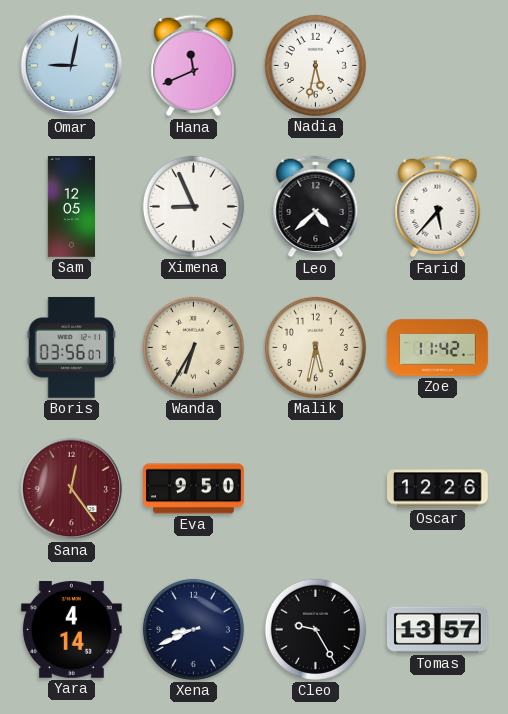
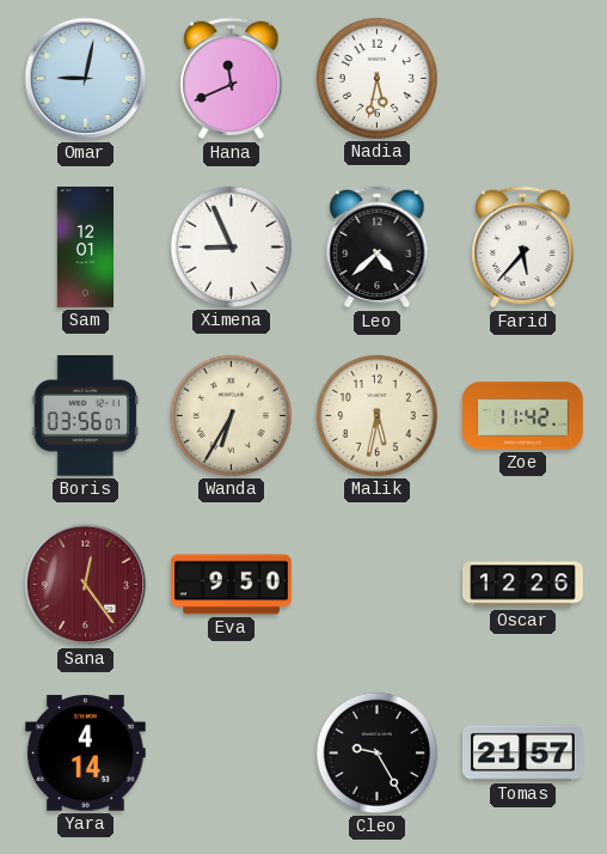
Sam: 12:05 -> 12:01 (85, 248)
Xena: 8:41 -> none (193, 629)
Tomas: 13:57 -> 21:57 (523, 754)
